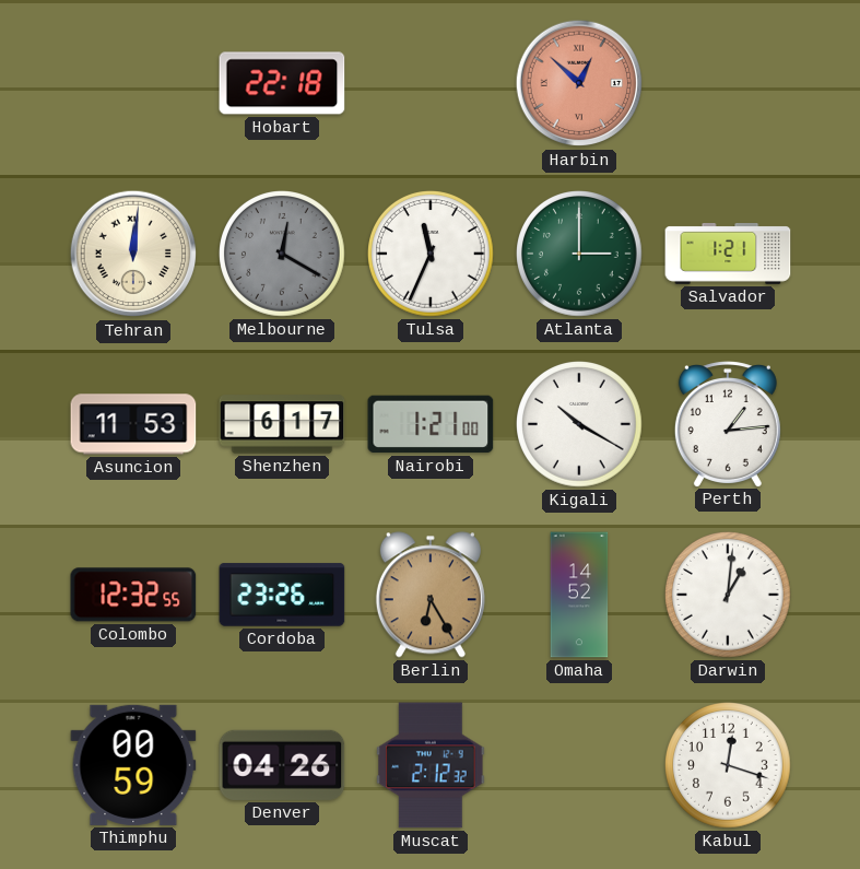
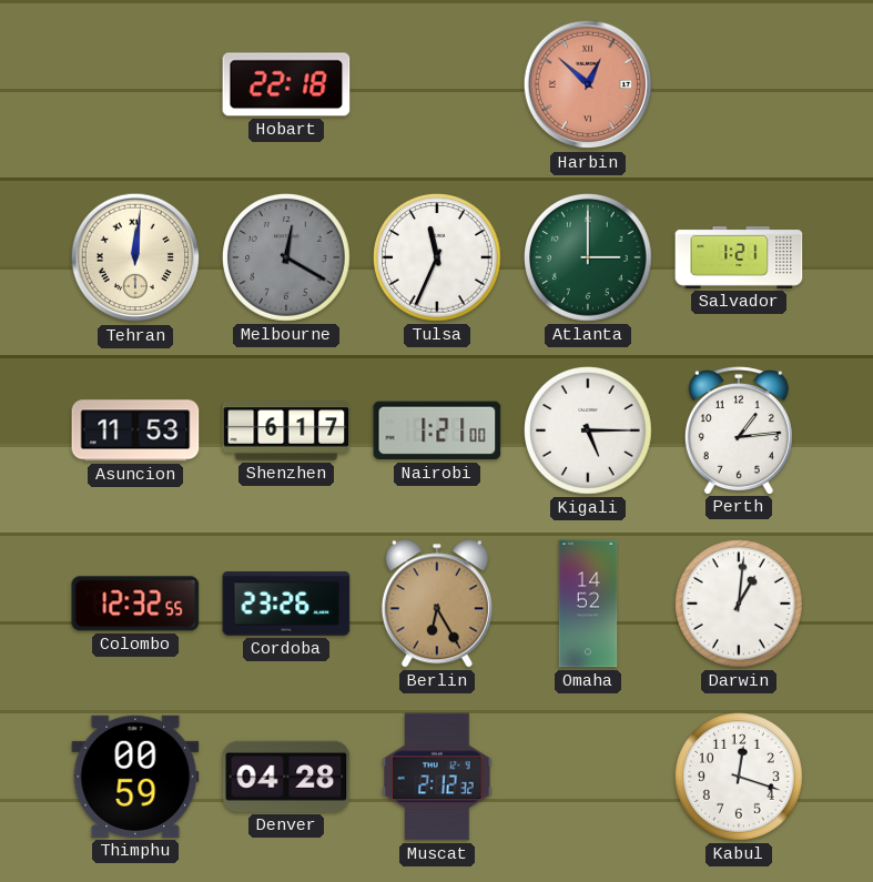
Kigali: 10:20 -> 5:15 (589, 432)
Denver: 04:26 -> 04:28 (286, 777)
